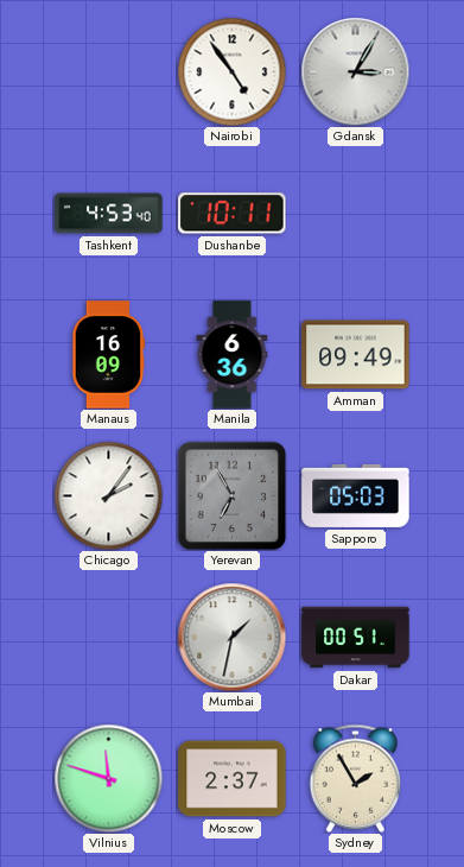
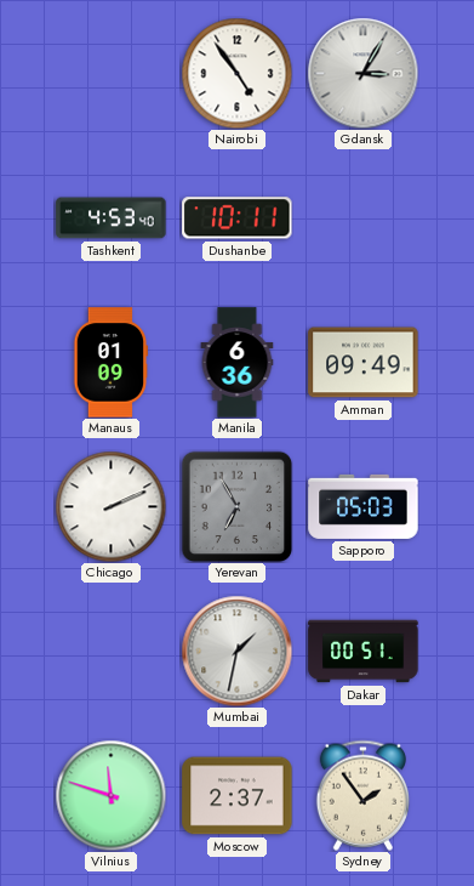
Manaus: 16:09 -> 01:09 (110, 363)
Chicago: 2:06 -> 2:11 (110, 506)
Sydney: 1:55 -> 1:54 (362, 795)
